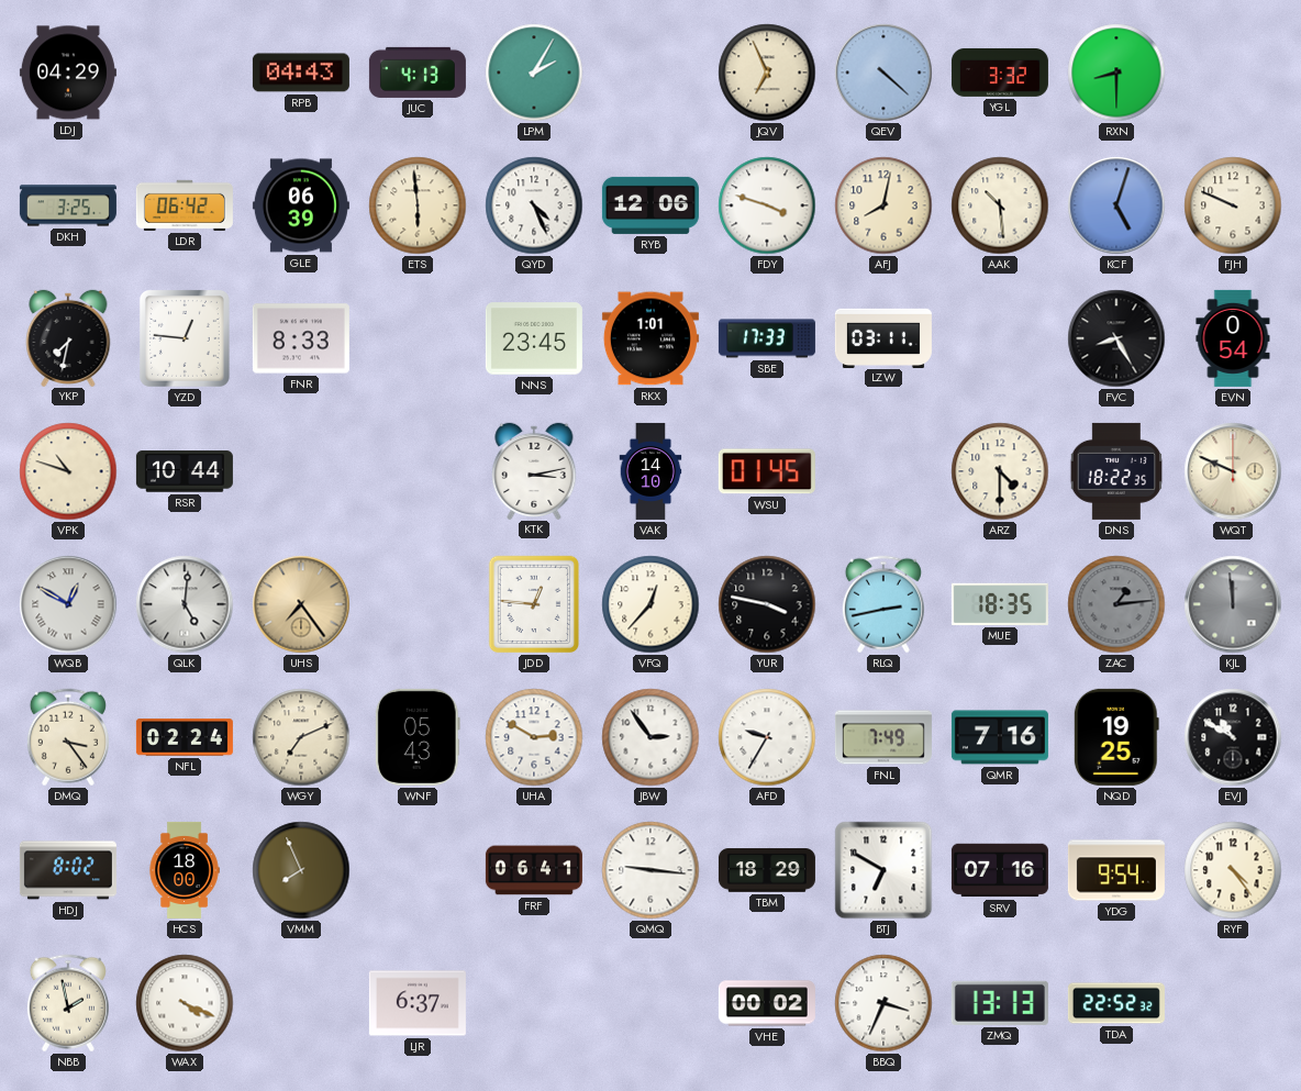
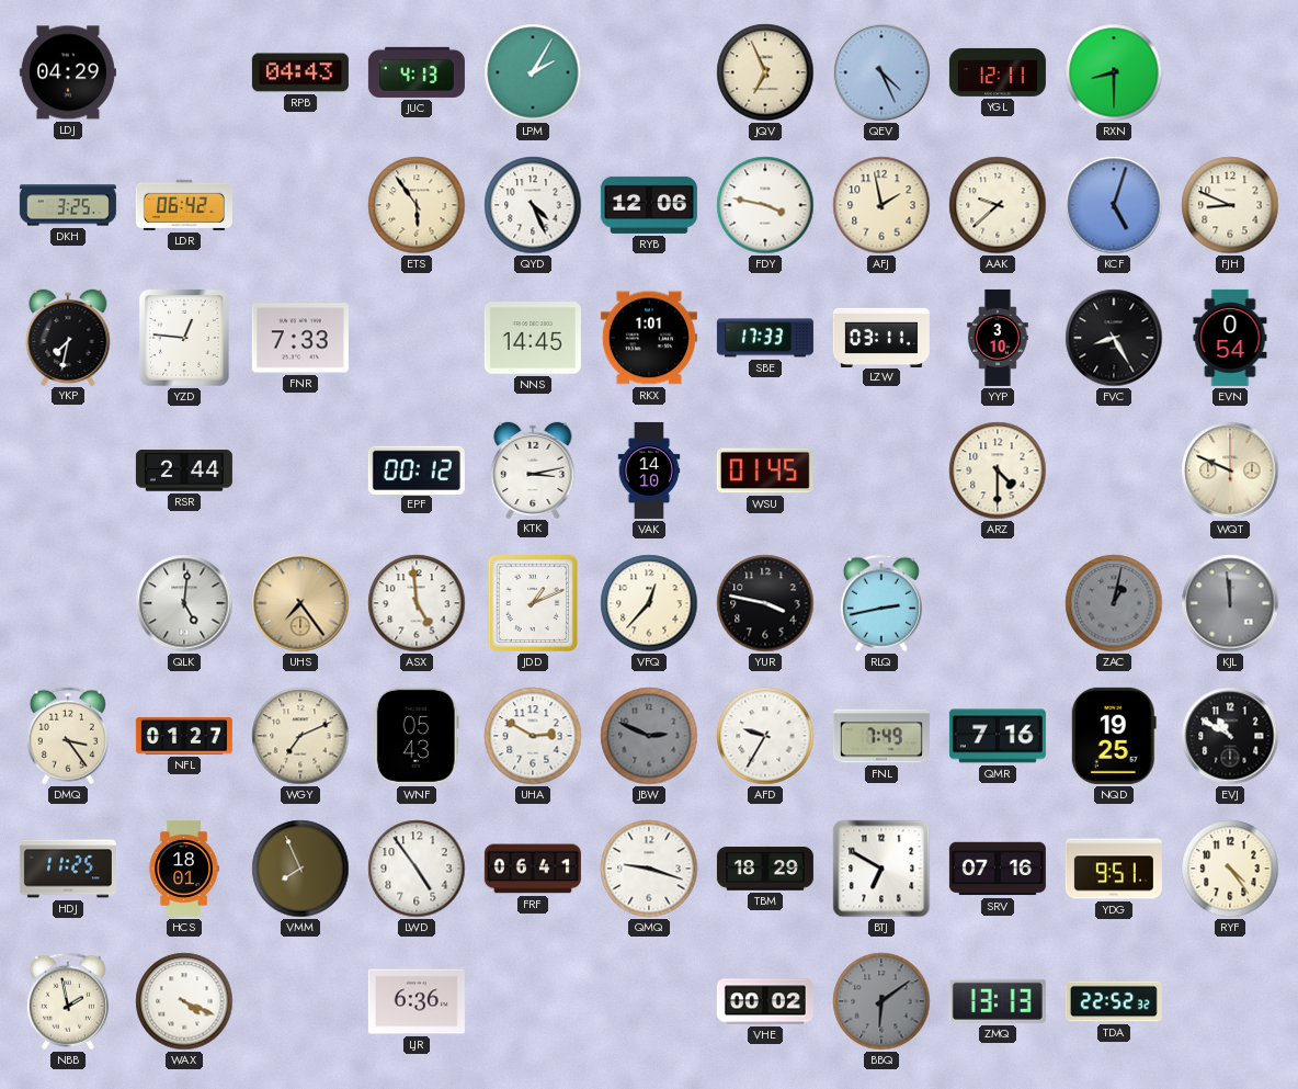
QEV: 4:22 -> 4:26 (881, 72)
YGL: 3:32 -> 12:11 (998, 72)
GLE: 06:39 -> none (301, 205)
ETS: 5:59 -> 5:54 (417, 205)
FDY: 3:48 -> 3:47 (765, 205)
AFJ: 8:02 -> 1:58 (881, 205)
AAK: 10:29 -> 9:38 (998, 205)
FJH: 9:49 -> 8:49 (1230, 205)
FNR: 8:33 -> 7:33 (300, 338)
NNS: 23:45 -> 14:45 (533, 338)
YYP: none -> 3:10 (998, 338)
VPK: 10:48 -> none (68, 471)
RSR: 10:44 -> 2:44 (184, 470)
EPF: none -> 00:12 (417, 469)
DNS: 18:22 -> none (1115, 471)
WQB: 12:50 -> none (68, 604)
ASX: none -> 4:59 (417, 603)
JDD: 12:46 -> 1:11 (532, 603)
MUE: 18:35 -> none (1000, 604)
ZAC: 1:14 -> 1:02 (1114, 603)
NFL: 02:24 -> 01:27 (184, 736)
JBW: 2:54 -> 2:49 (649, 736)
JBW dial: white -> grey (649, 736)
HDJ: 8:02 -> 11:25 (68, 869)
HCS: 18:00 -> 18:01 (184, 869)
LWD: none -> 4:54 (417, 869)
QMQ: 9:16 -> 9:18 (649, 869)
YDG: 9:54 -> 9:51 (1114, 869)
LJR: 6:37 -> 6:36 (417, 1001)
BBQ: 3:34 -> 6:09 (881, 1001)
BBQ dial: white -> grey (881, 1001)
